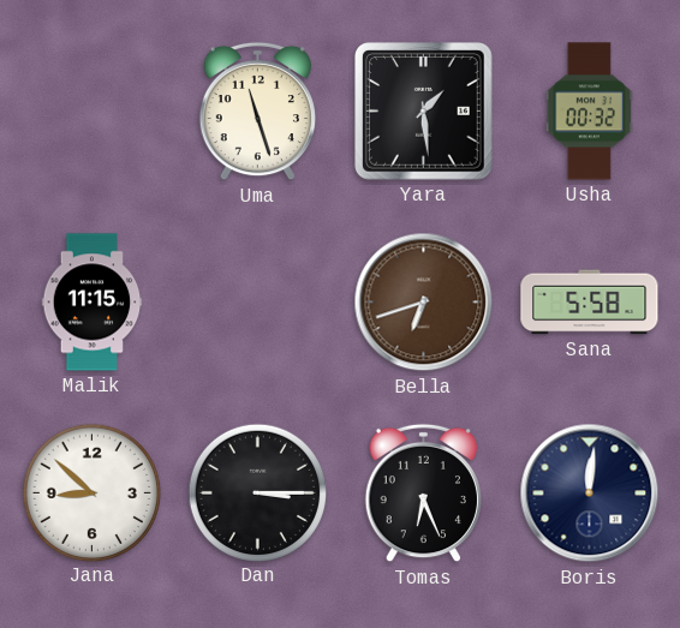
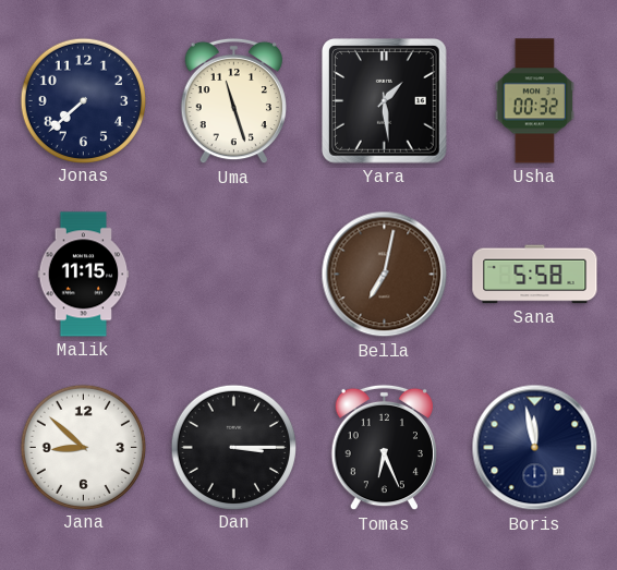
Jonas: none -> 7:38 (83, 100)
Bella: 6:42 -> 7:02 (385, 275)
Boris: 12:01 -> 11:58 (535, 448)
